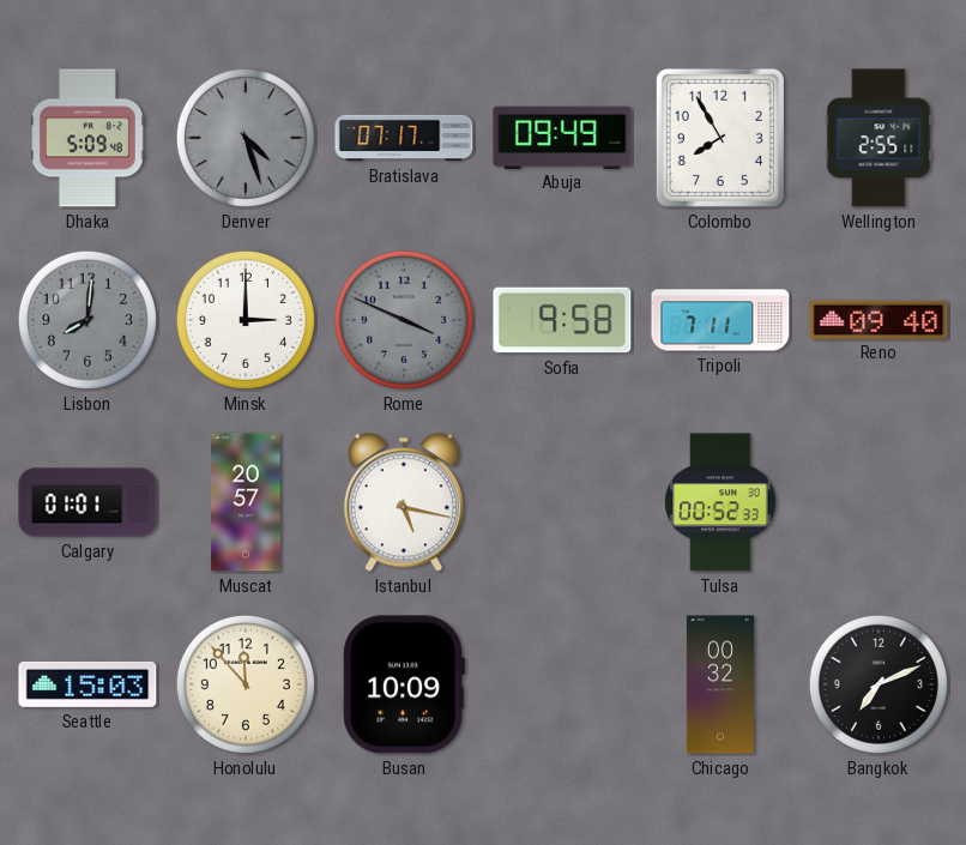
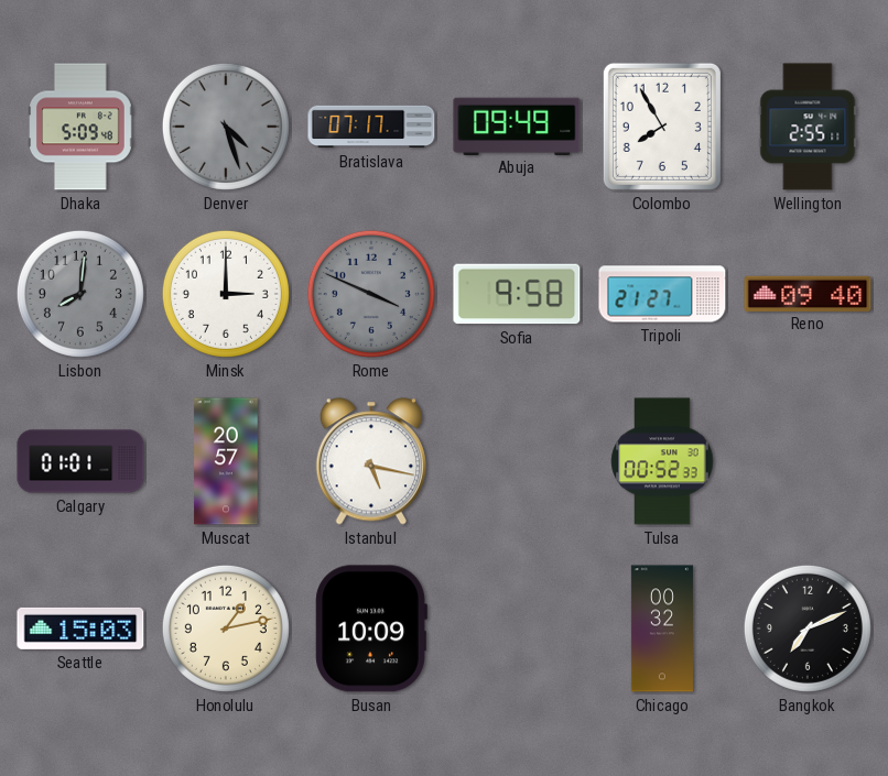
Tripoli: 7:11 -> 21:27 (662, 294)
Honolulu: 11:53 -> 1:13 (226, 629)
